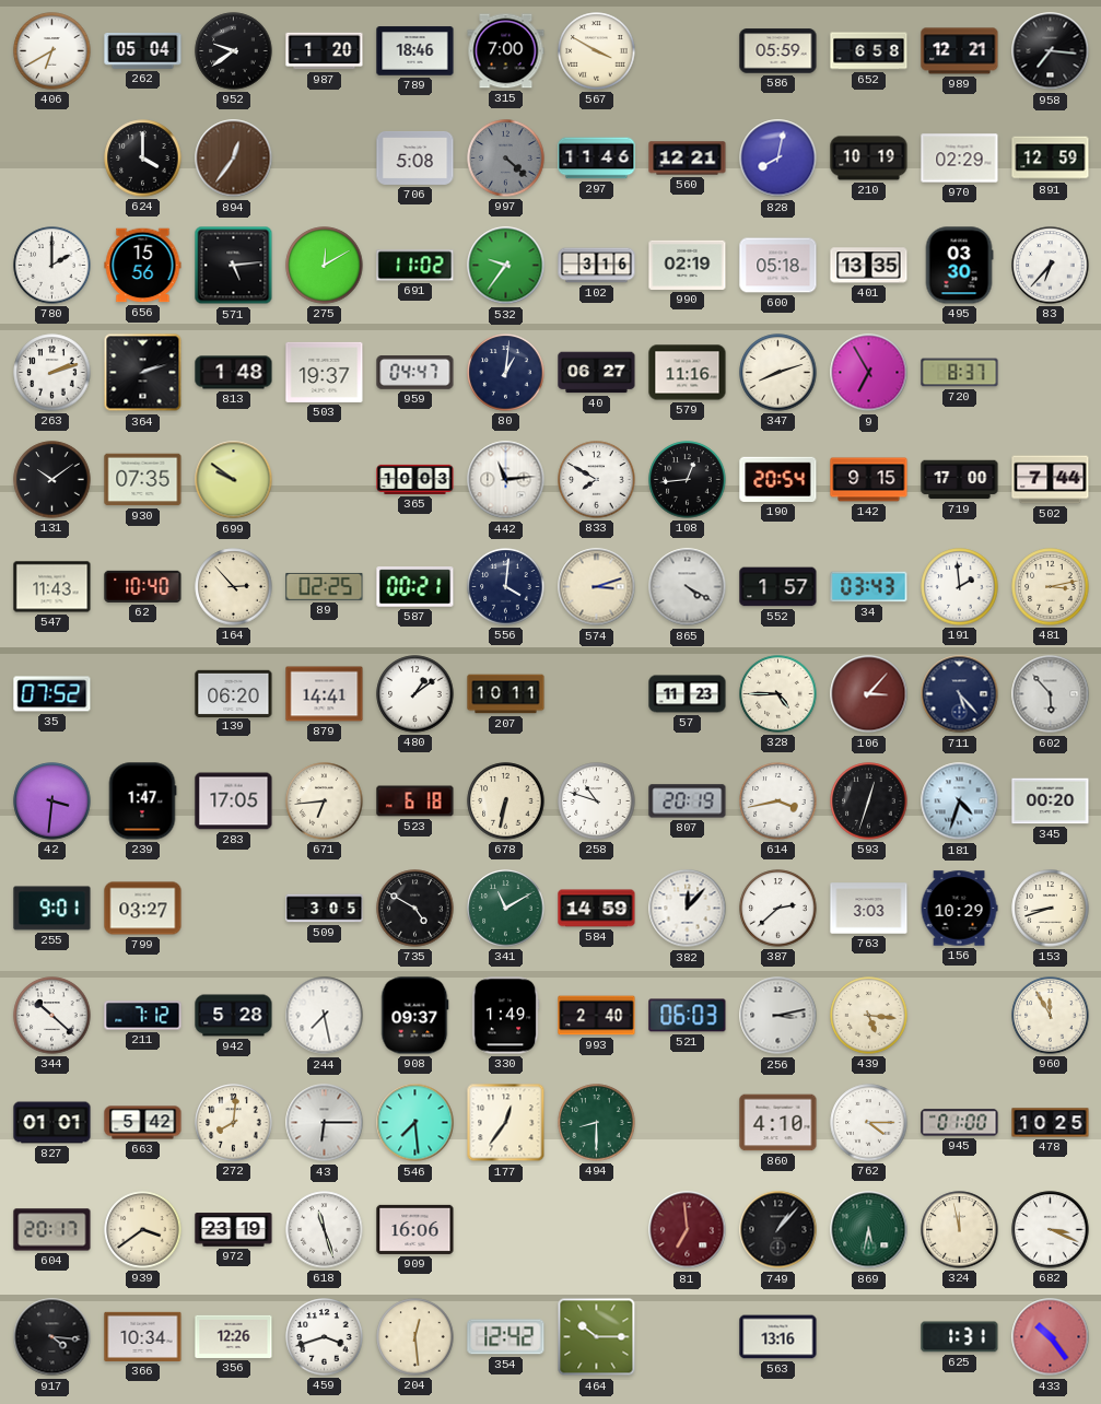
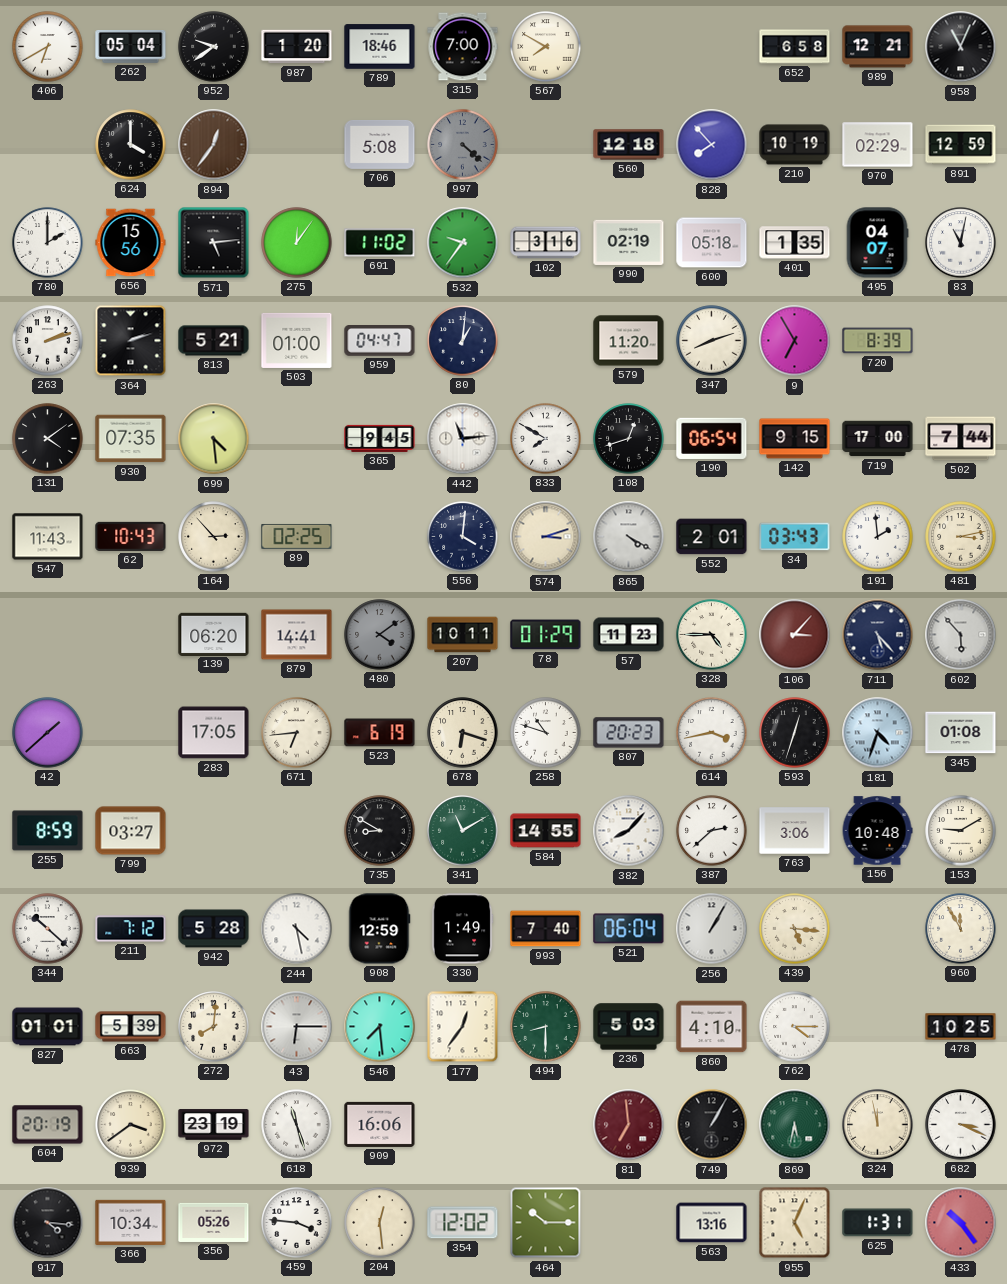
567: 3:50 -> 7:50 (546, 47)
586: 05:59 -> none (778, 51)
958: 7:16 -> 11:04 (961, 47)
297: 11:46 -> none (597, 159)
560: 12:21 -> 12:18 (629, 145)
828: 8:02 -> 7:53 (712, 145)
275: 12:10 -> 12:06 (297, 243)
401: 13:35 -> 1:35 (795, 243)
495: 03:30 -> 04:07 (877, 243)
83: 6:37 -> 11:02 (961, 243)
813: 1:48 -> 5:21 (214, 341)
503: 19:37 -> 01:00 (297, 340)
40: 06:27 -> none (597, 373)
579: 11:16 -> 11:20 (629, 341)
720: 8:37 -> 8:39 (878, 341)
131: 10:09 -> 4:09 (48, 439)
699: 9:51 -> 4:29 (214, 439)
365: 10:03 -> 9:45 (380, 438)
108: 12:44 -> 12:42 (629, 439)
190: 20:54 -> 06:54 (712, 438)
62: 10:40 -> 10:43 (131, 536)
587: 00:21 -> none (415, 587)
552: 1:57 -> 2:01 (712, 537)
35: 07:52 -> none (52, 694)
480: 1:09 -> 4:09 (380, 635)
480 dial: white -> grey (380, 635)
78: none -> 01:29 (546, 635)
42: 3:31 -> 1:38 (48, 733)
239: 1:47 -> none (142, 802)
523: 6:18 -> 6:19 (380, 733)
678: 6:32 -> 6:18 (463, 733)
807: 20:19 -> 20:23 (629, 733)
345: 00:20 -> 01:08 (961, 733)
255: 9:01 -> 8:59 (48, 831)
509: 3:05 -> none (325, 909)
735: 4:50 -> 8:50 (380, 831)
584: 14:59 -> 14:55 (546, 831)
382: 12:07 -> 8:07 (629, 831)
763: 3:03 -> 3:06 (795, 831)
156: 10:29 -> 10:48 (877, 831)
153: 8:42 -> 9:10 (961, 831)
244: 7:28 -> 4:28 (297, 929)
908: 09:37 -> 12:59 (380, 929)
993: 2:40 -> 7:40 (546, 929)
521: 06:03 -> 06:04 (629, 929)
256: 3:13 -> 1:05 (712, 929)
663: 5:42 -> 5:39 (131, 1027)
236: none -> 5:03 (629, 1027)
945: 01:00 -> none (960, 1123)
604: 20:17 -> 20:19 (48, 1125)
749: 1:07 -> 1:05 (712, 1125)
356: 12:26 -> 05:26 (214, 1222)
459: 3:42 -> 3:46 (297, 1223)
354: 12:42 -> 12:02 (463, 1223)
955: none -> 5:04 (795, 1223)
